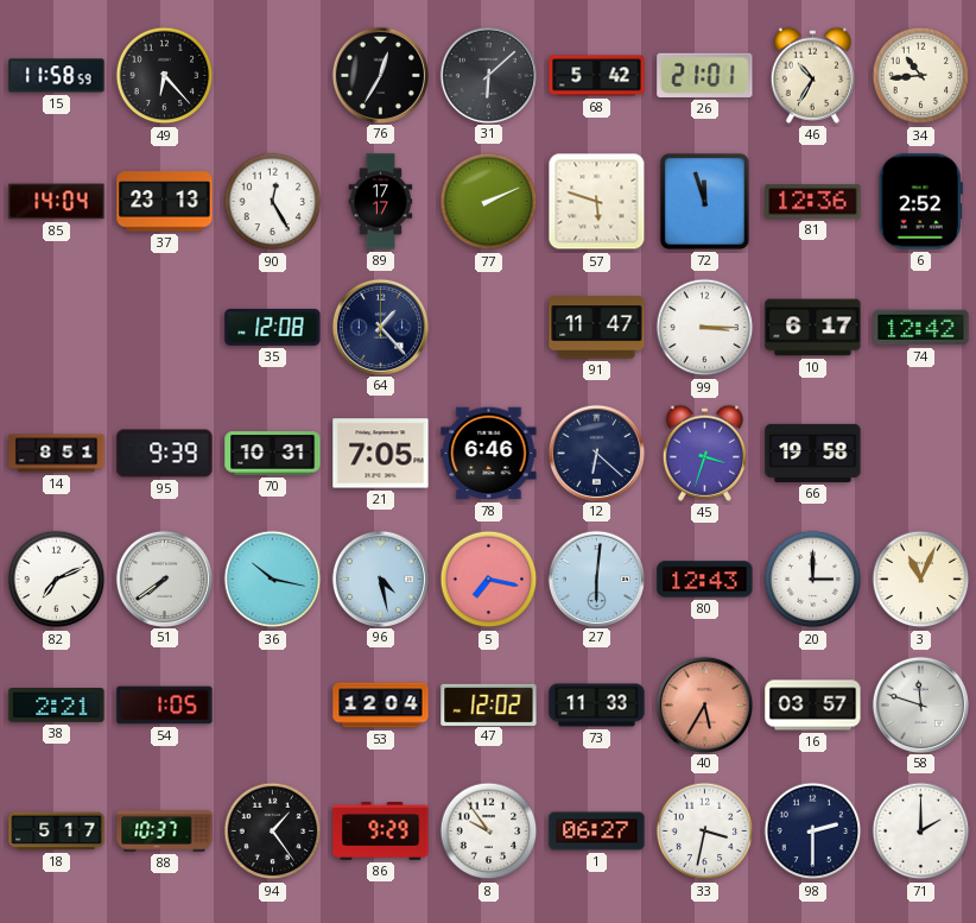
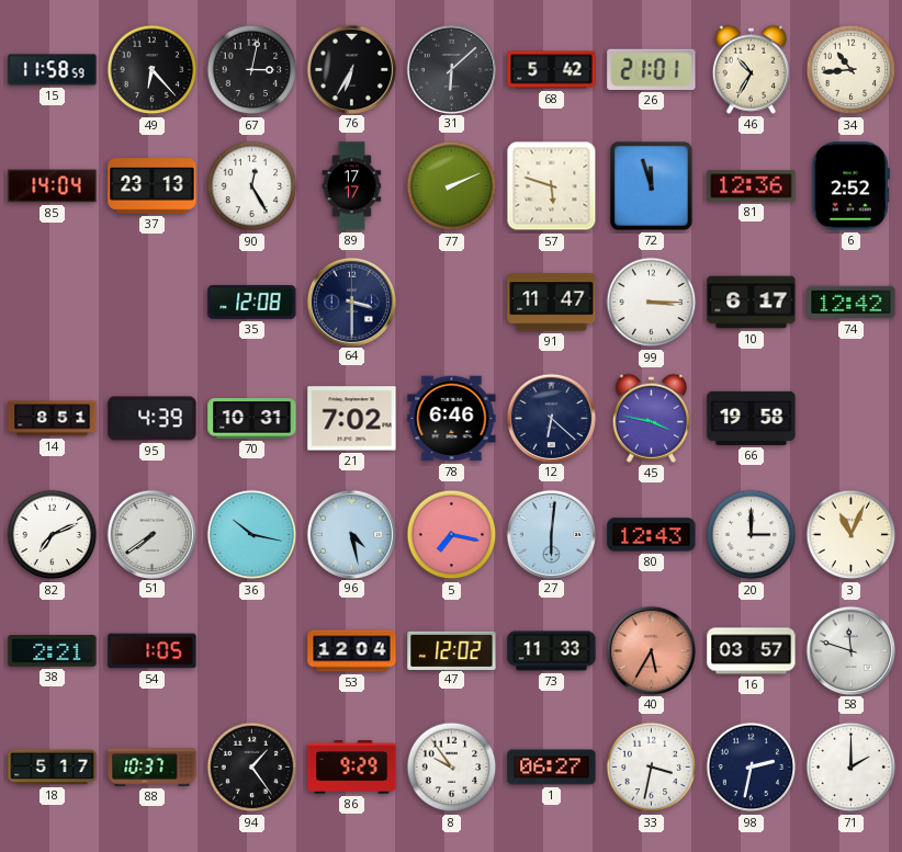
67: none -> 3:02 (252, 70)
76: 12:35 -> 6:35 (351, 69)
64: 1:23 -> 3:30 (351, 302)
95: 9:39 -> 4:39 (153, 419)
21: 7:05 -> 7:02 (352, 419)
45: 3:33 -> 3:47 (651, 418)
98: 2:30 -> 2:32 (752, 768)
